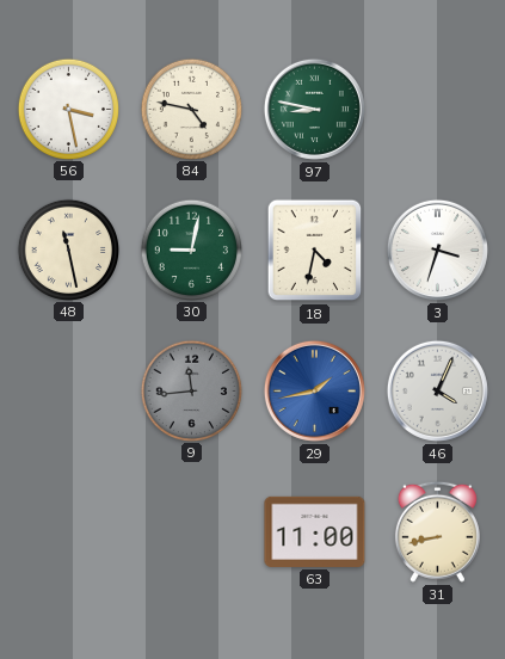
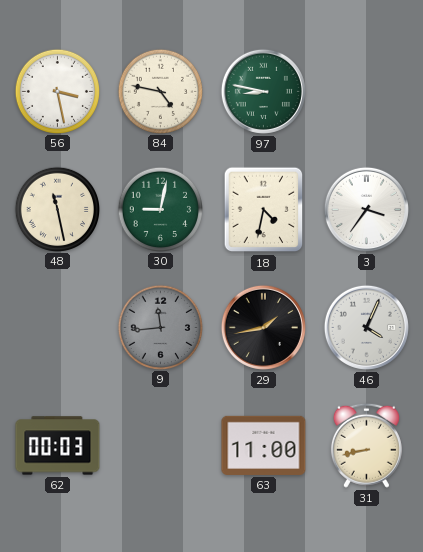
3: 3:33 -> 3:36 (366, 209)
29 dial: blue -> black (263, 327)
62: none -> 00:03 (58, 446)
